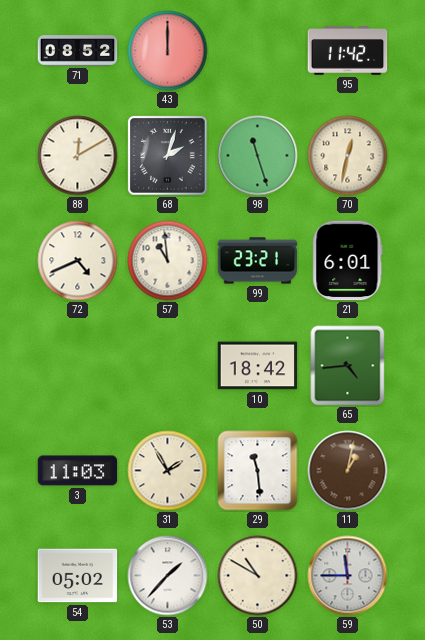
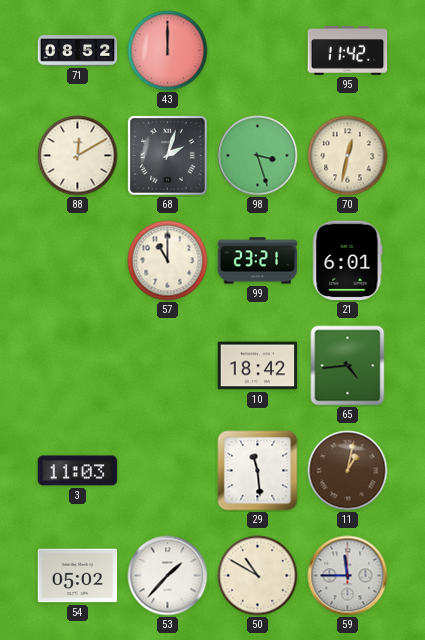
98: 11:27 -> 3:27 (258, 156)
72: 4:41 -> none (78, 261)
57: 10:59 -> 11:00 (168, 261)
31: 1:55 -> none (168, 471)
